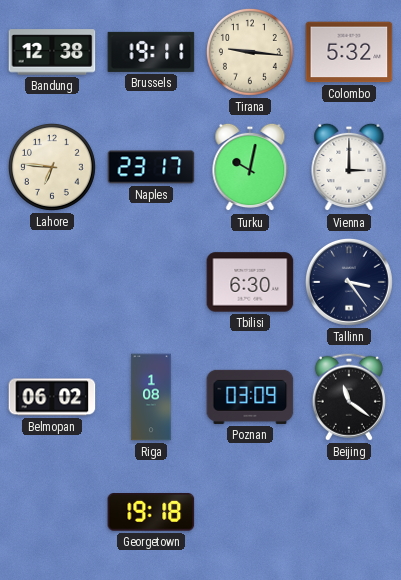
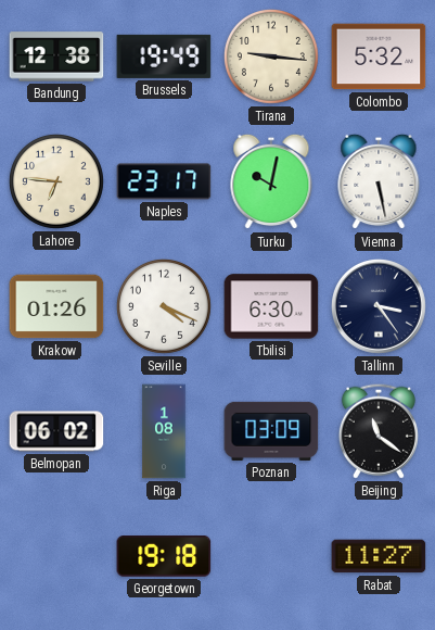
Brussels: 19:11 -> 19:49 (164, 56)
Vienna: 3:00 -> 5:28 (379, 181)
Krakow: none -> 01:26 (56, 306)
Seville: none -> 4:19 (164, 306)
Rabat: none -> 11:27 (379, 556)
